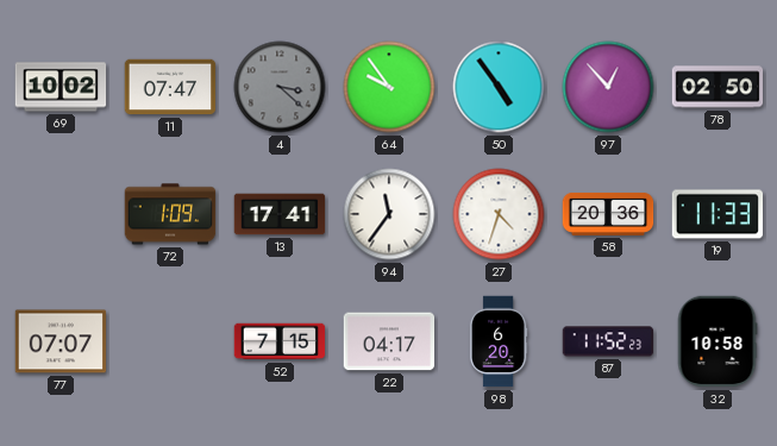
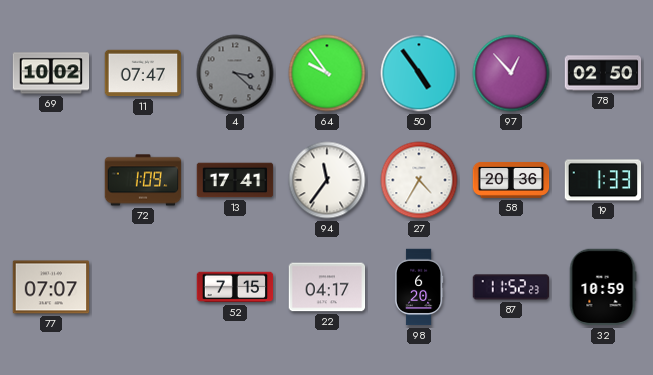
27: 4:33 -> 4:35 (419, 180)
19: 11:33 -> 1:33 (603, 180)
32: 10:58 -> 10:59 (603, 287)
